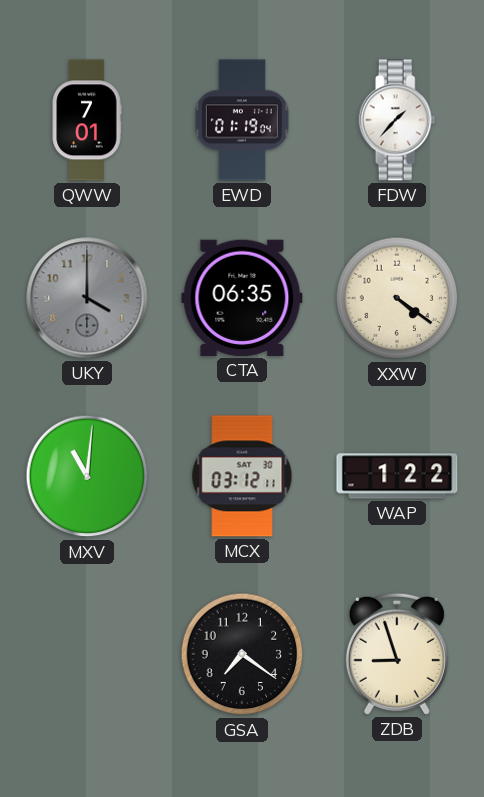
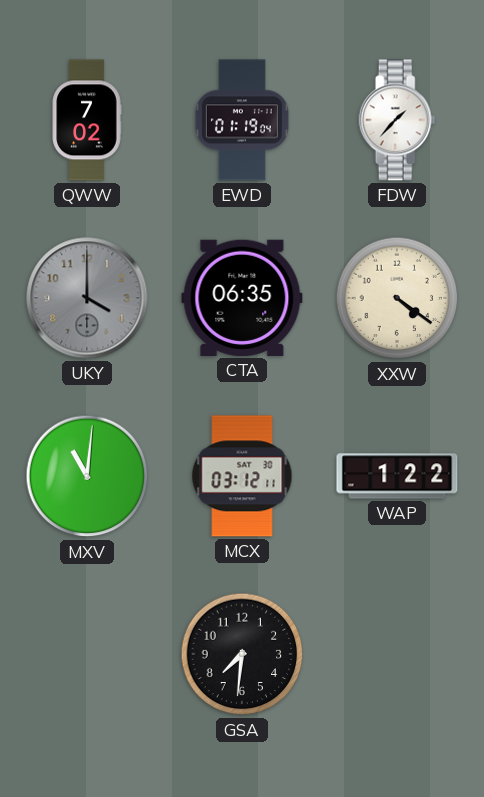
QWW: 7:01 -> 7:02 (87, 120)
GSA: 7:21 -> 7:31 (242, 654)
ZDB: 8:57 -> none (397, 654)
